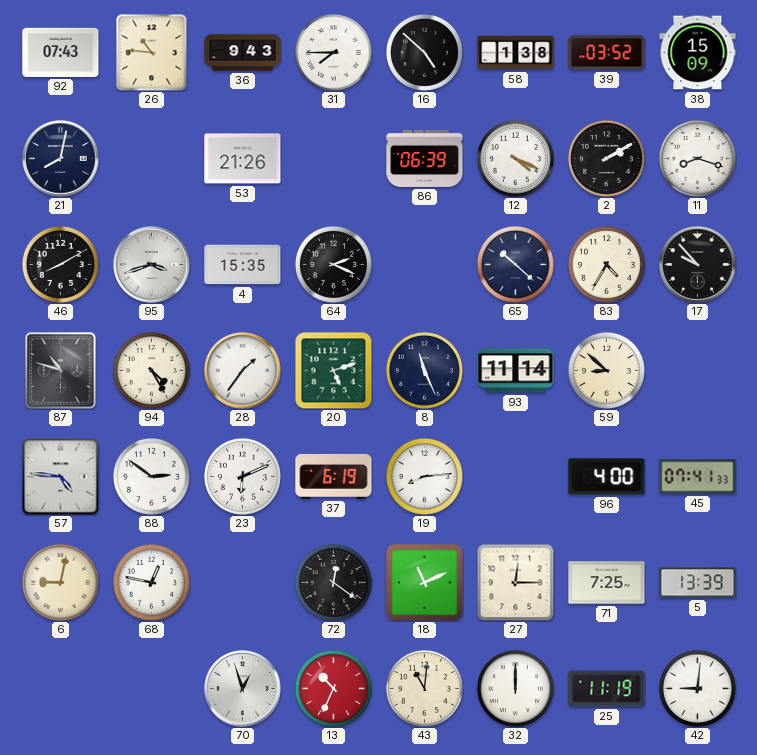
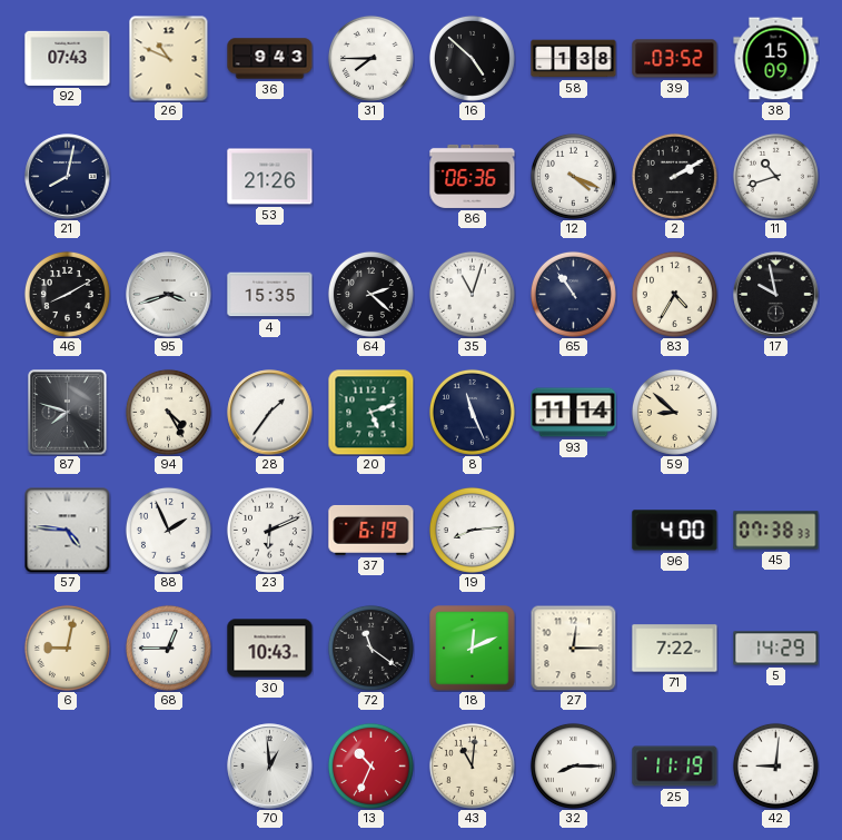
26: 10:46 -> 10:49 (169, 58)
86: 06:39 -> 06:36 (473, 176)
11: 8:18 -> 10:42 (775, 176)
64: 2:19 -> 2:22 (370, 294)
35: none -> 11:03 (472, 294)
65: 10:22 -> 10:54 (573, 294)
17: 9:53 -> 9:58 (776, 295)
87: 10:48 -> 7:48 (68, 413)
88: 2:51 -> 1:56 (168, 530)
45: 07:41 -> 07:38 (776, 531)
68: 12:47 -> 12:45 (168, 648)
30: none -> 10:43 (270, 649)
72: 12:21 -> 11:21 (370, 648)
18: 11:11 -> 12:11 (473, 649)
71: 7:25 -> 7:22 (675, 649)
5: 13:39 -> 14:29 (776, 649)
70: 12:57 -> 12:59 (270, 767)
32: 12:00 -> 8:15 (573, 765)
